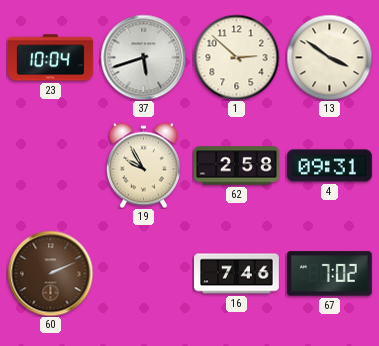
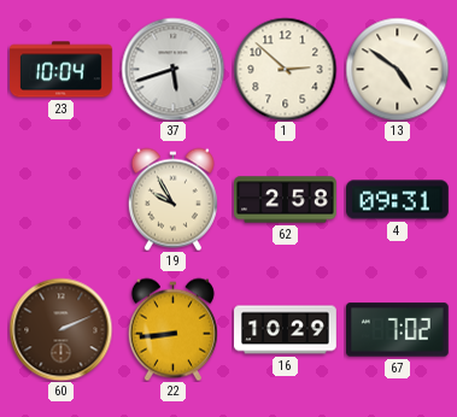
13: 3:51 -> 4:51 (397, 69)
22: none -> 8:44 (172, 329)
16: 7:46 -> 10:29 (286, 330)
